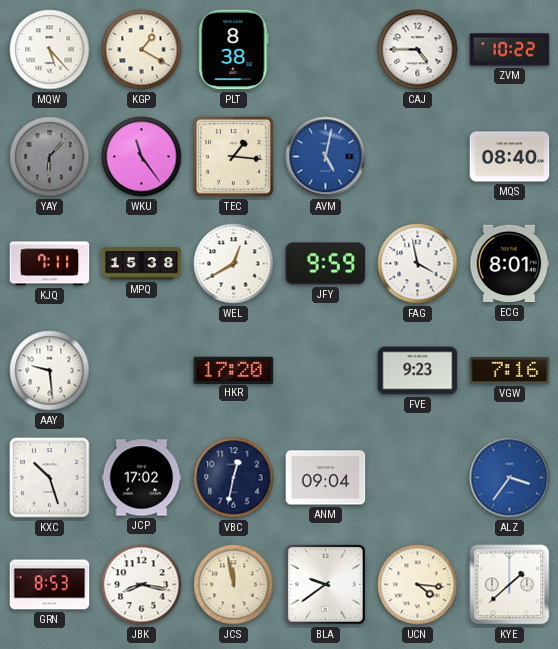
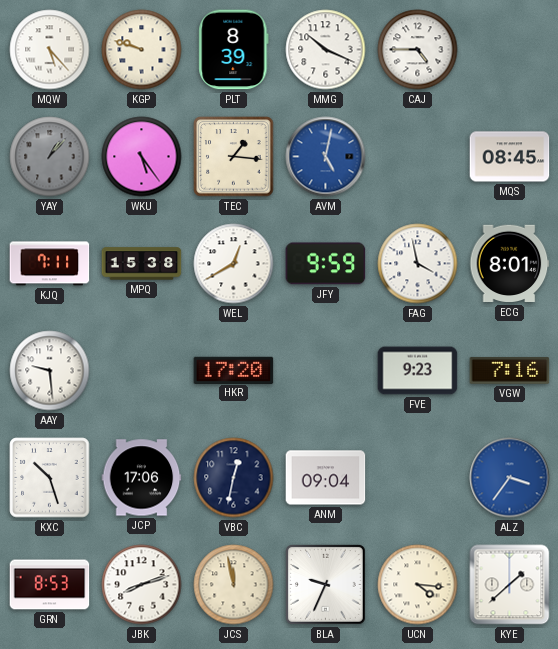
KGP: 1:20 -> 9:48 (142, 50)
PLT: 8:38 -> 8:39 (234, 50)
MMG: none -> 10:19 (326, 50)
ZVM: 10:22 -> none (510, 50)
YAY: 6:07 -> 1:07 (50, 157)
WKU: 11:24 -> 5:24 (142, 157)
MQS: 08:40 -> 08:45 (510, 157)
JCP: 17:02 -> 17:06 (142, 478)
JBK: 8:17 -> 8:12 (142, 585)
BLA: 9:39 -> 9:34 (325, 584)
